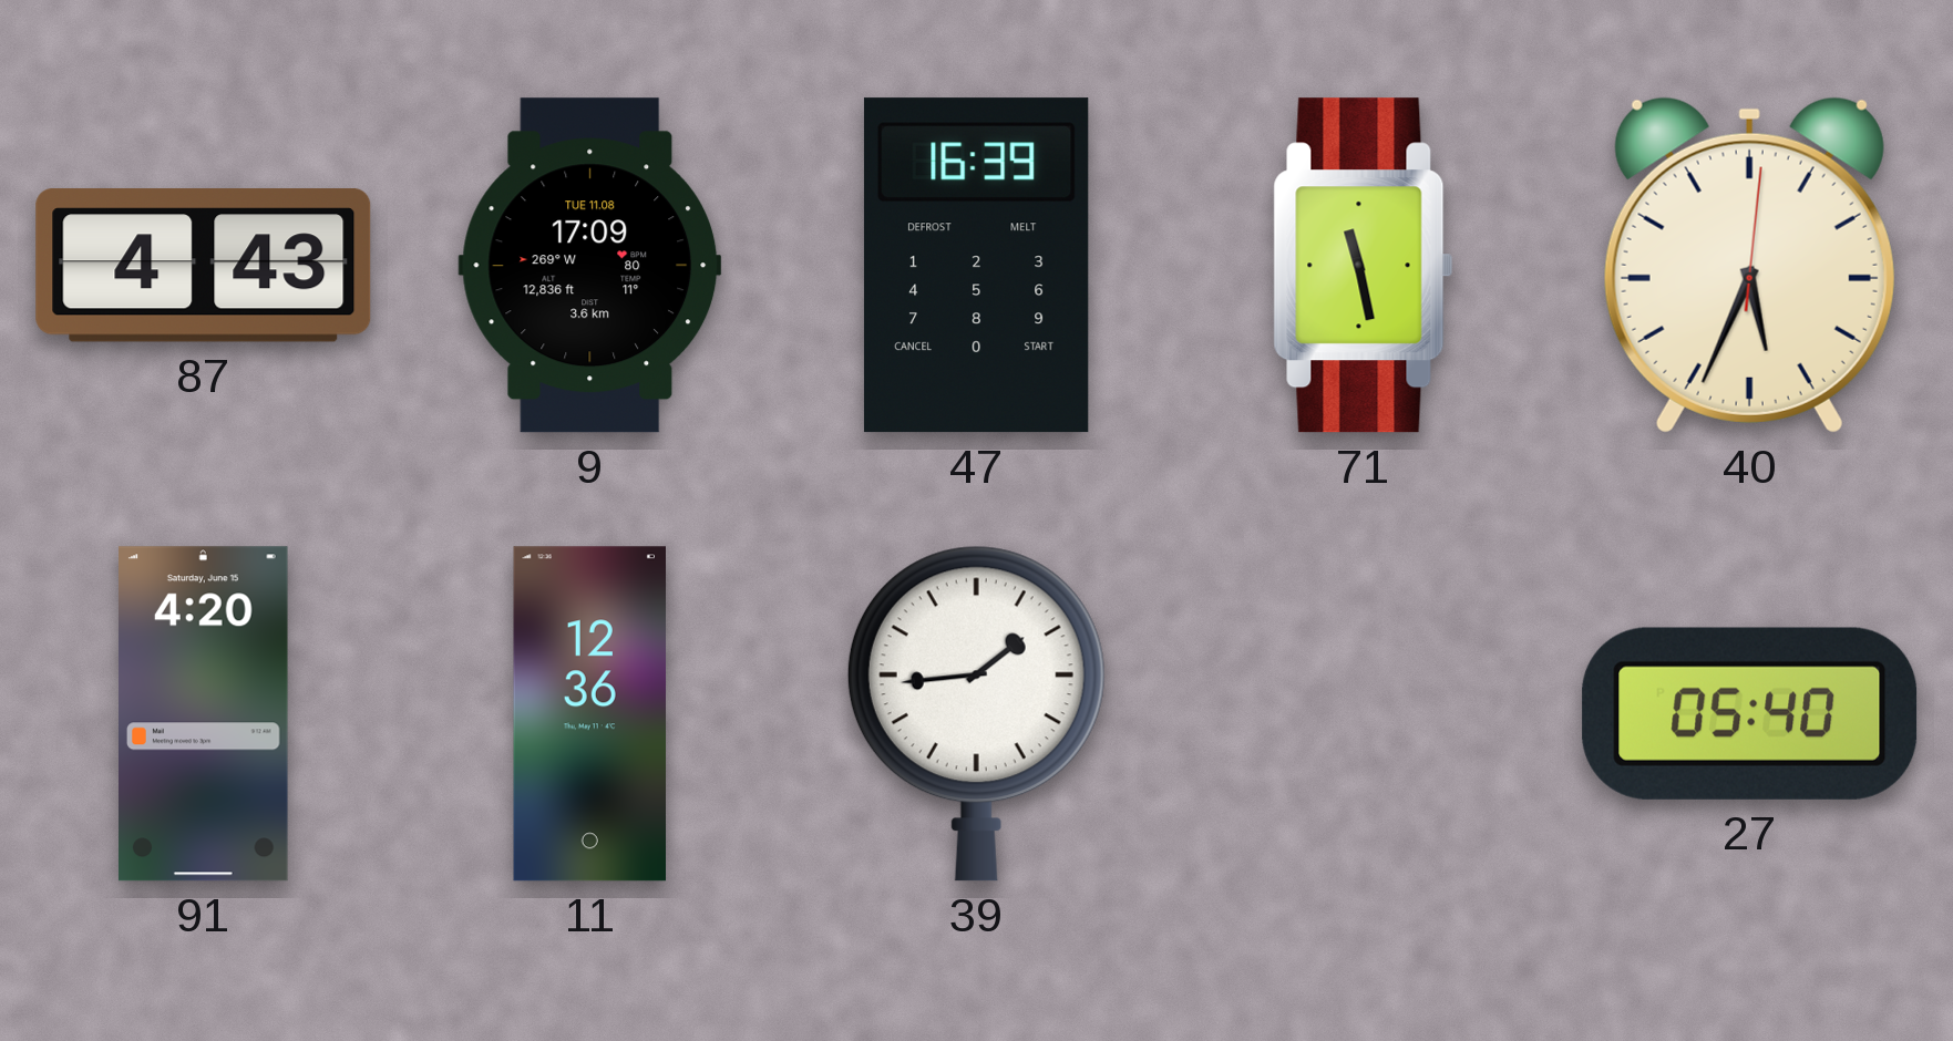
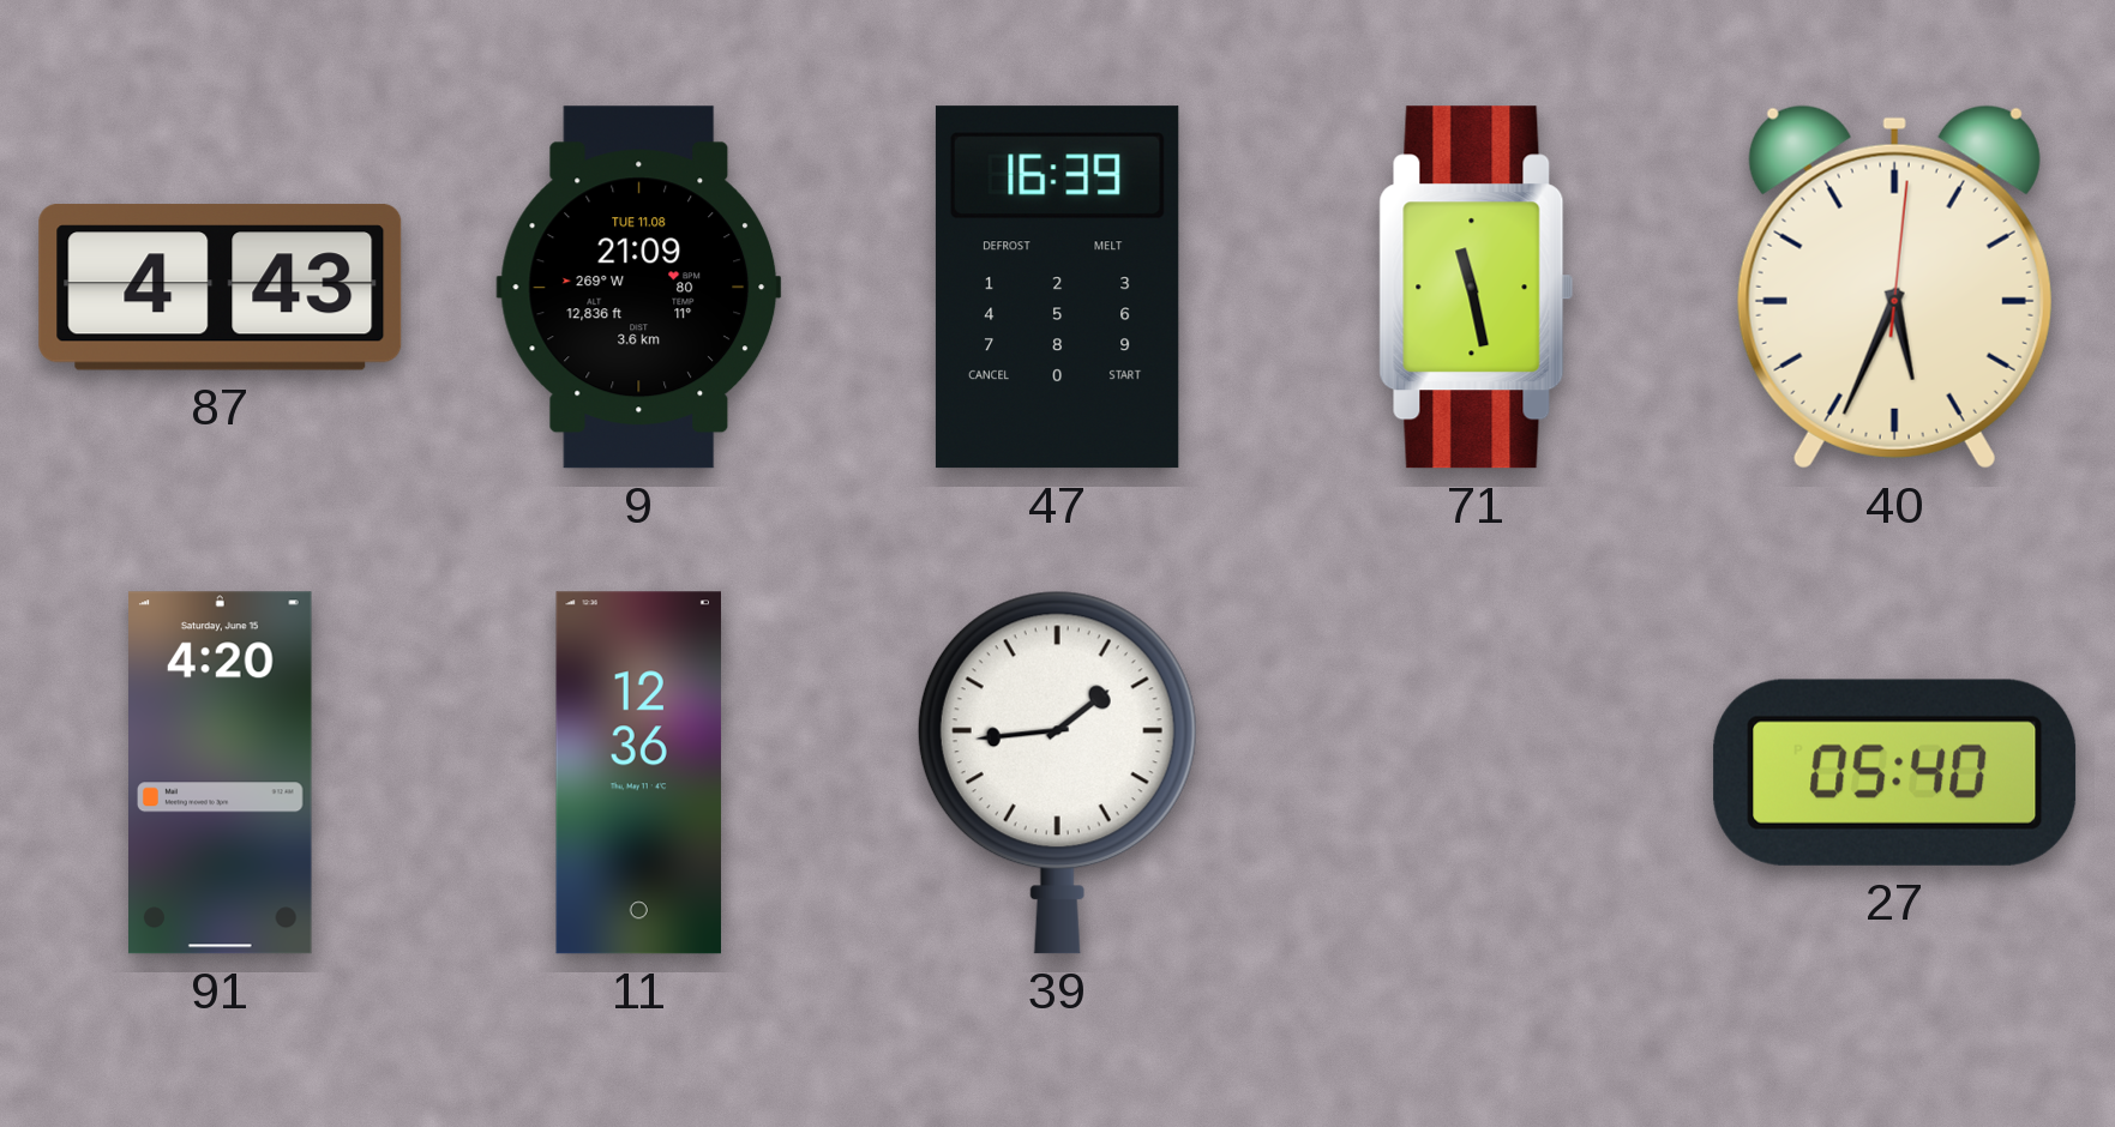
9: 17:09 -> 21:09 (639, 288)
